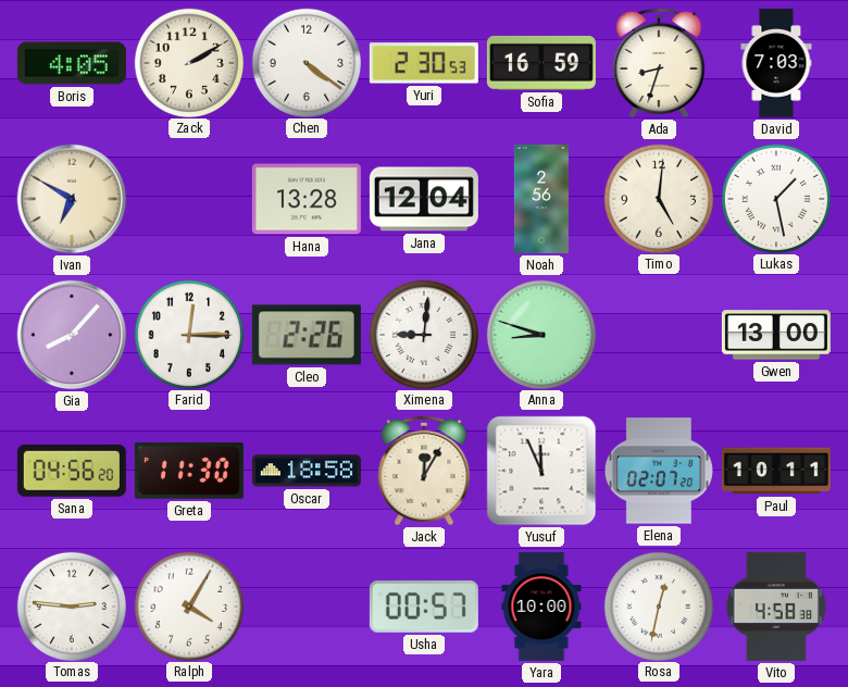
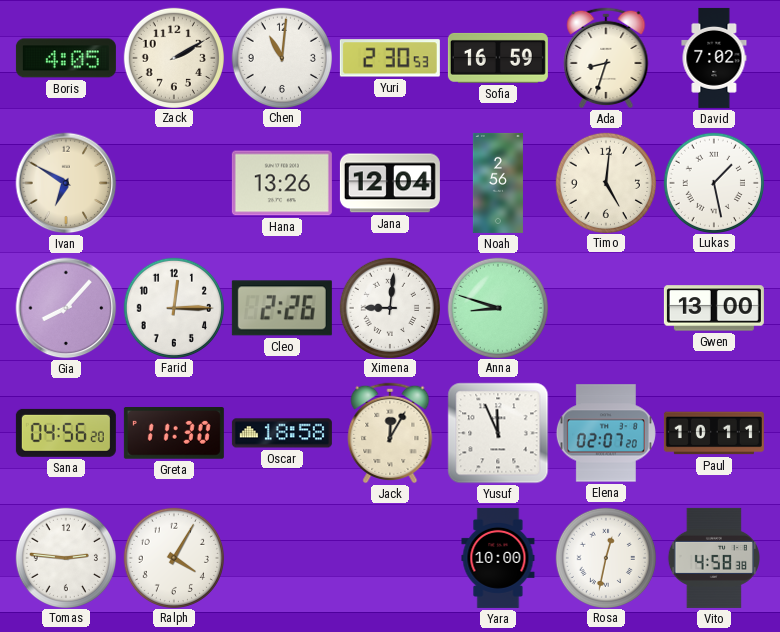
Chen: 4:21 -> 11:01 (281, 57)
David: 7:03 -> 7:02 (714, 58)
Hana: 13:28 -> 13:26 (282, 183)
Usha: 00:57 -> none (424, 607)
